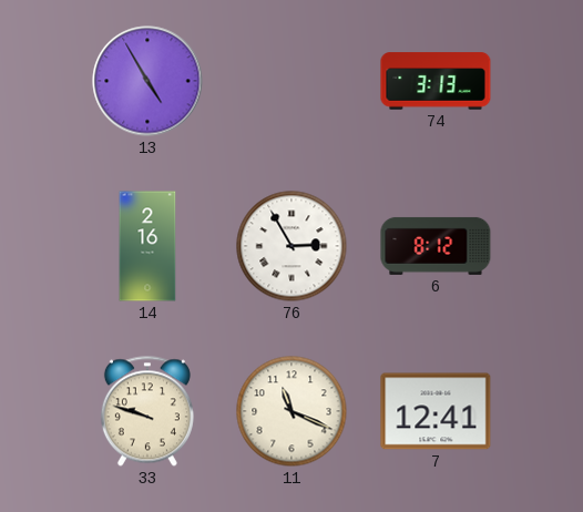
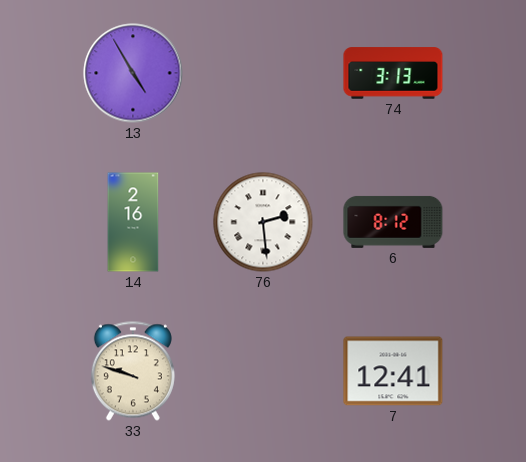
76: 2:55 -> 2:29 (263, 222)
11: 11:19 -> none (291, 411)
